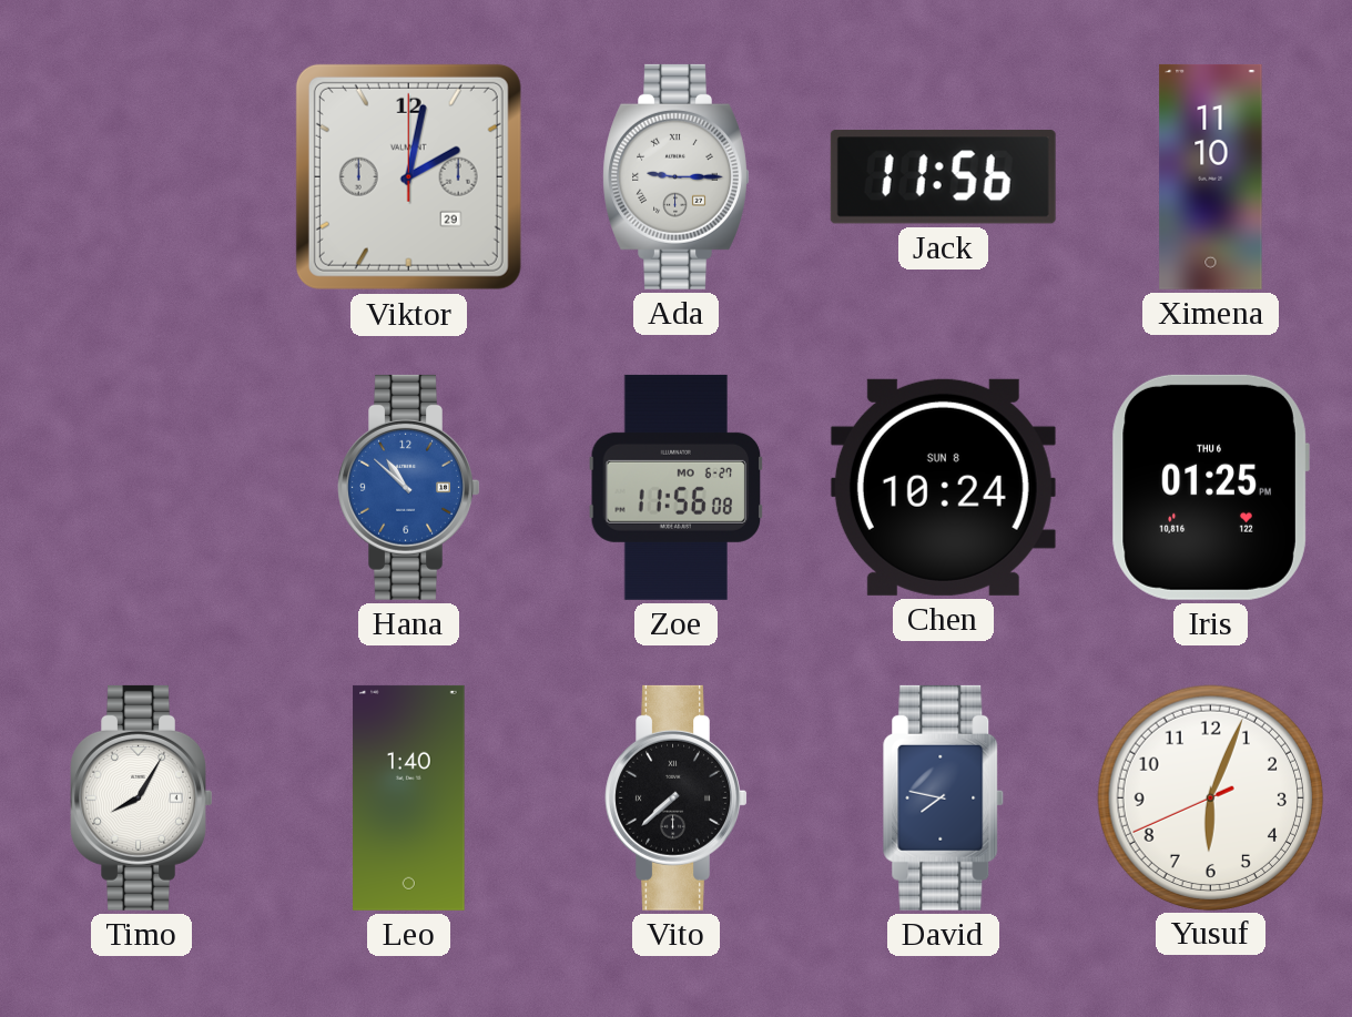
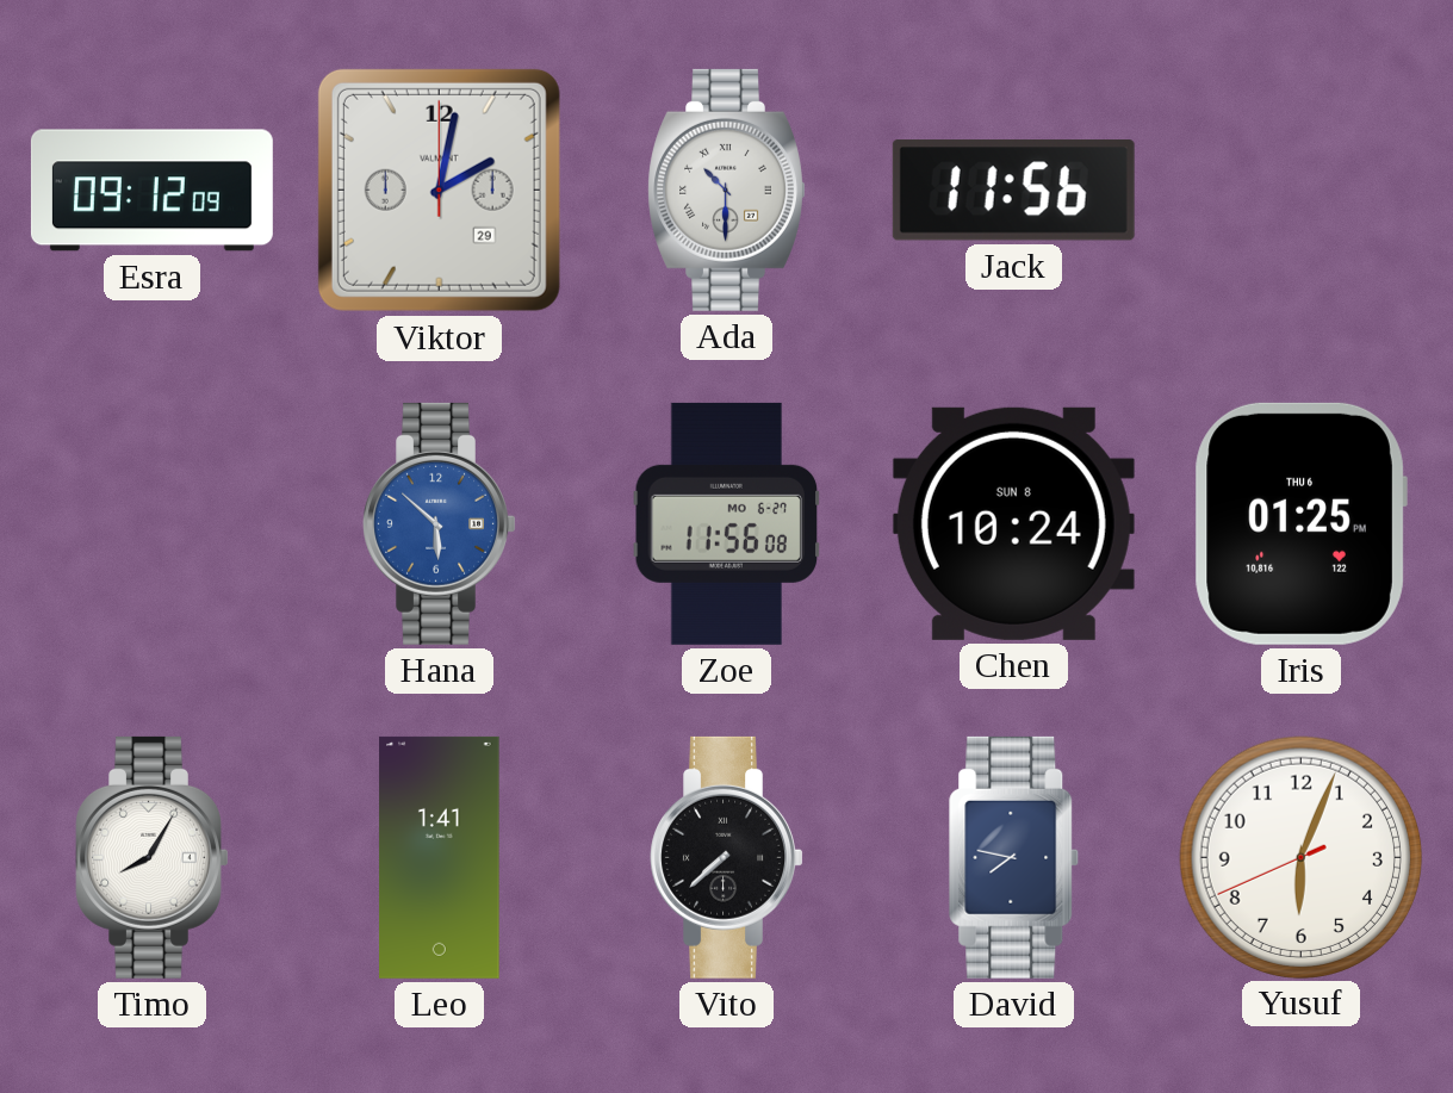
Esra: none -> 09:12 (151, 191)
Ada: 9:15 -> 10:30 (727, 190)
Ximena: 11:10 -> none (1211, 176)
Hana: 10:52 -> 5:52 (440, 523)
Leo: 1:40 -> 1:41 (440, 857)
